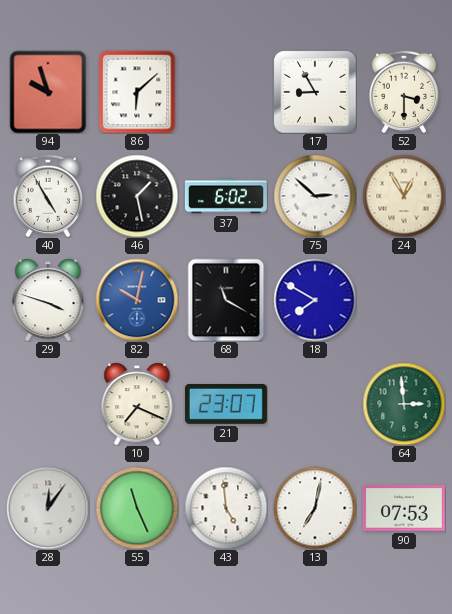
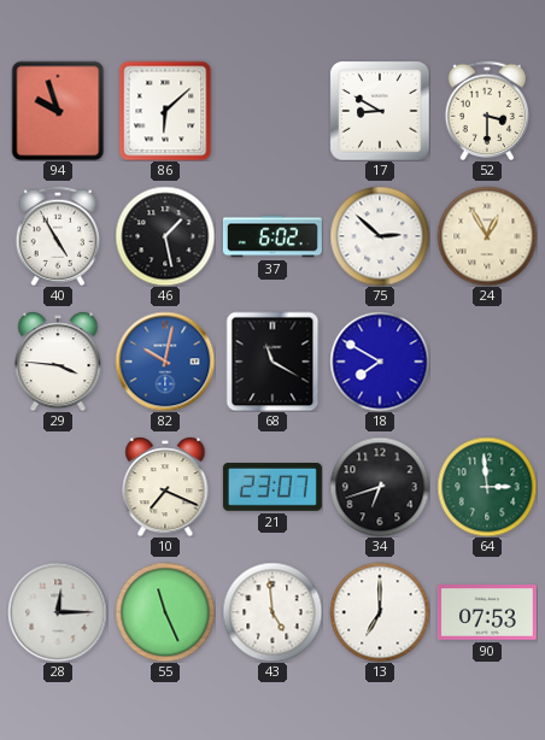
17: 8:55 -> 8:50 (380, 111)
29: 3:48 -> 3:46 (58, 362)
34: none -> 6:42 (380, 487)
28: 12:06 -> 12:15 (58, 612)
13: 7:02 -> 7:00 (380, 612)
